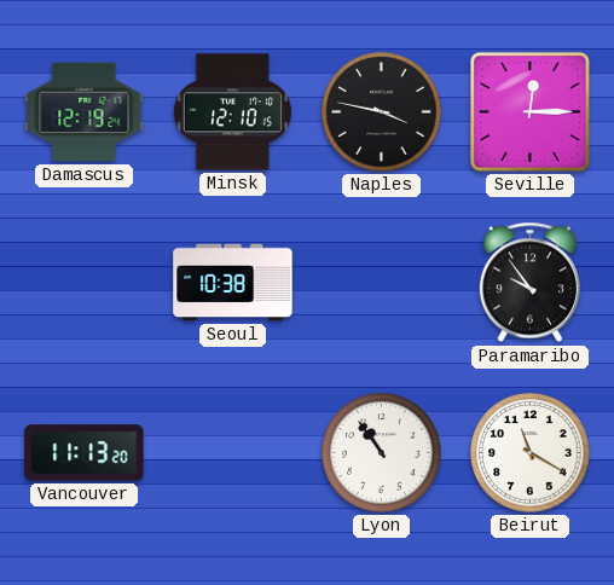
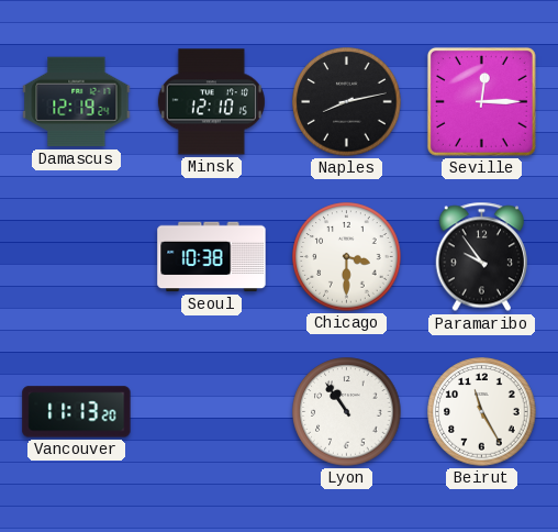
Naples: 3:47 -> 8:13 (347, 102)
Chicago: none -> 3:30 (347, 257)
Beirut: 11:20 -> 11:25 (482, 412)
